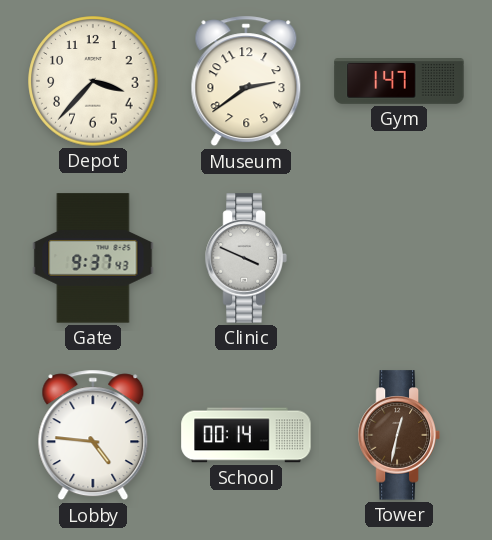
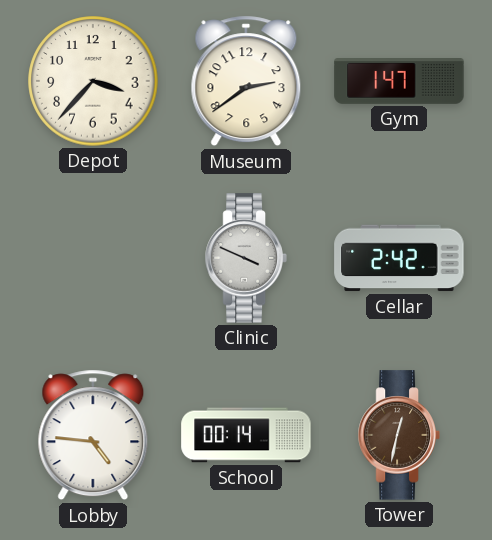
Gate: 9:37 -> none (93, 258)
Cellar: none -> 2:42 (399, 258)
